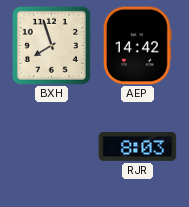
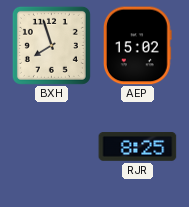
AEP: 14:42 -> 15:02 (137, 46)
RJR: 8:03 -> 8:25 (138, 147)
